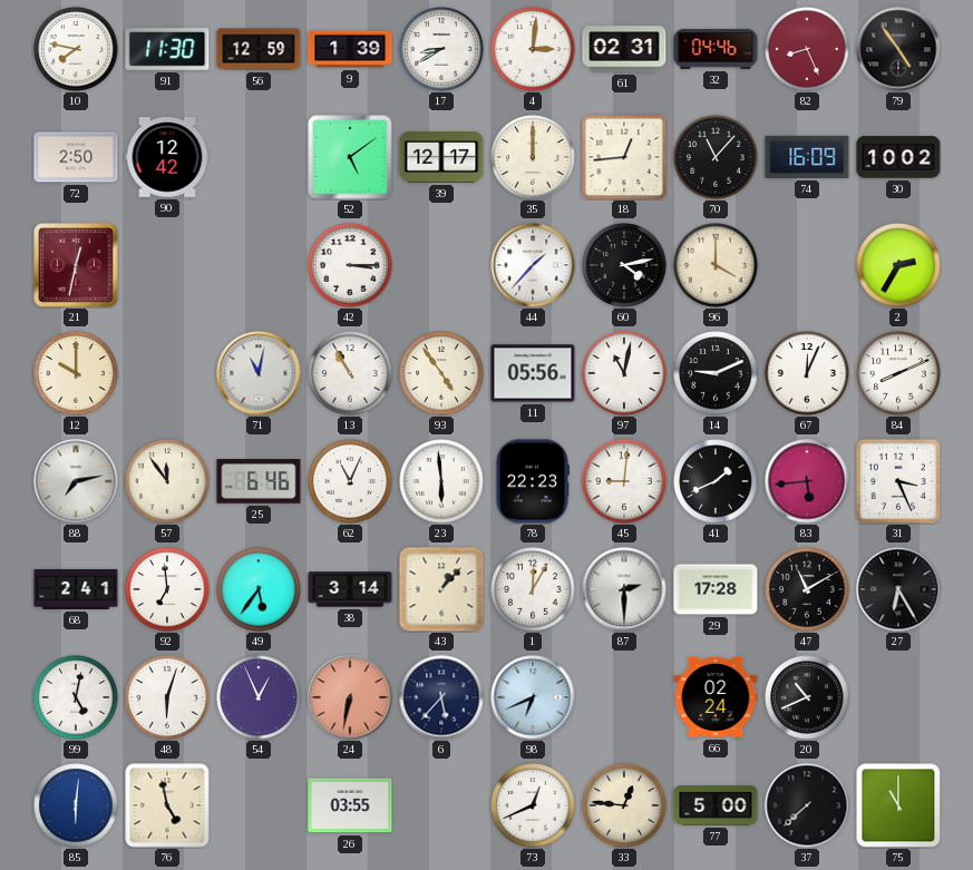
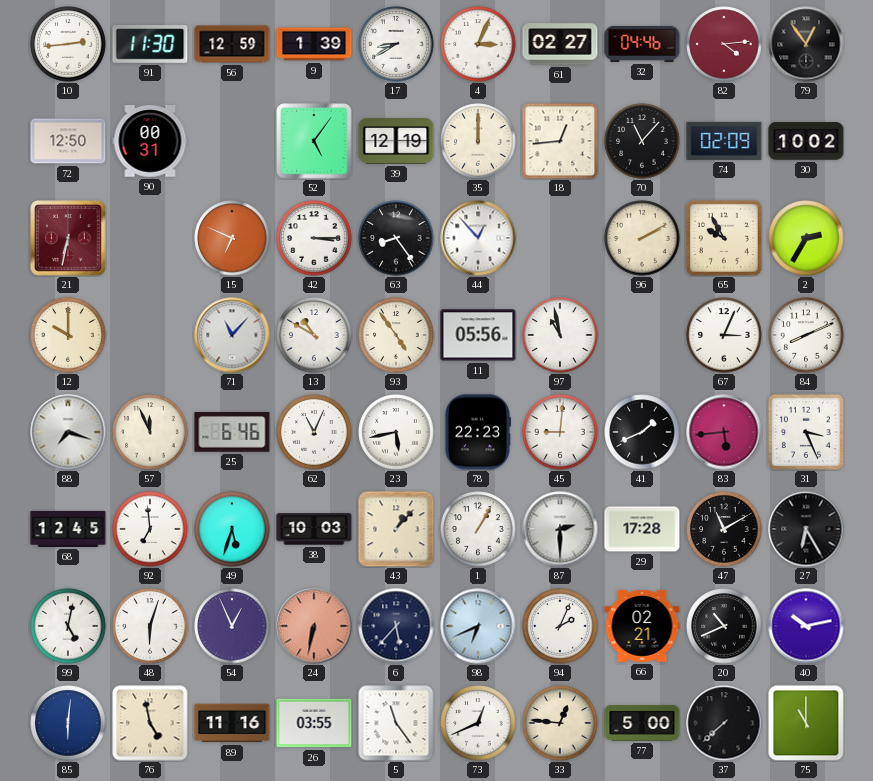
10: 7:47 -> 2:44 (68, 44)
4: 3:01 -> 3:04 (478, 44)
61: 02:31 -> 02:27 (560, 44)
82: 8:26 -> 4:14 (724, 44)
79: 4:54 -> 12:54 (806, 44)
72: 2:50 -> 12:50 (68, 141)
90: 12:42 -> 00:31 (150, 141)
52: 5:09 -> 5:06 (314, 141)
39: 12:17 -> 12:19 (396, 142)
74: 16:09 -> 02:09 (724, 141)
21: 12:32 -> 6:32 (68, 238)
15: none -> 6:49 (232, 238)
63: none -> 8:24 (396, 238)
44: 1:37 -> 12:53 (478, 238)
60: 4:13 -> none (624, 265)
96: 4:00 -> 2:10 (642, 238)
65: none -> 9:55 (724, 238)
71: 11:02 -> 11:07 (232, 335)
13: 10:55 -> 10:50 (314, 335)
97: 11:02 -> 10:58 (560, 335)
14: 9:11 -> none (716, 373)
67: 12:04 -> 3:04 (724, 335)
88: 7:13 -> 7:18 (68, 432)
57: 11:54 -> 11:56 (150, 432)
23: 5:59 -> 5:43 (396, 432)
68: 2:41 -> 12:45 (68, 529)
49: 5:36 -> 5:33 (232, 529)
38: 3:14 -> 10:03 (314, 529)
1: 12:05 -> 1:05 (478, 529)
94: none -> 2:04 (560, 626)
66: 02:24 -> 02:21 (642, 626)
40: none -> 10:13 (806, 626)
89: none -> 11:16 (232, 723)
5: none -> 11:24 (396, 723)
